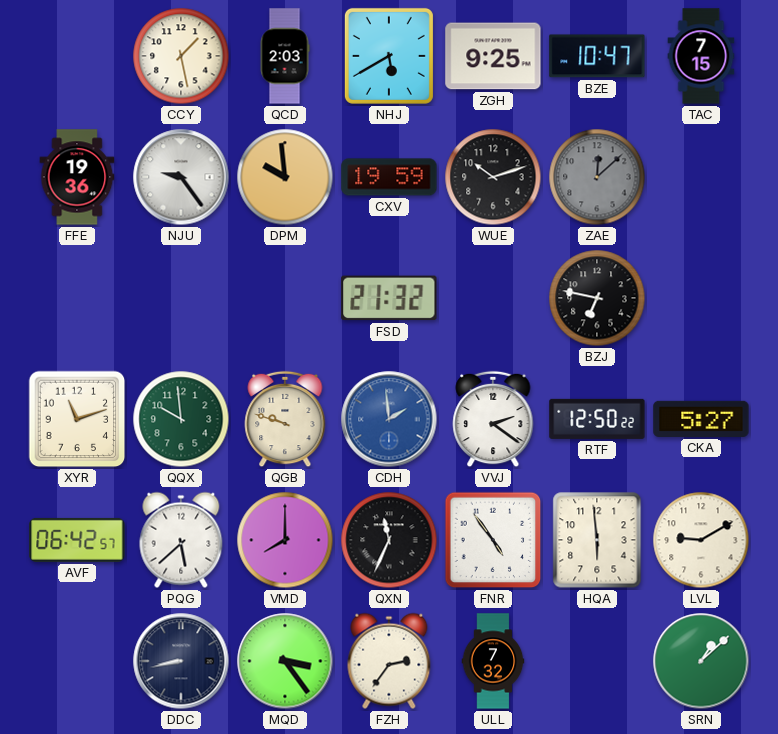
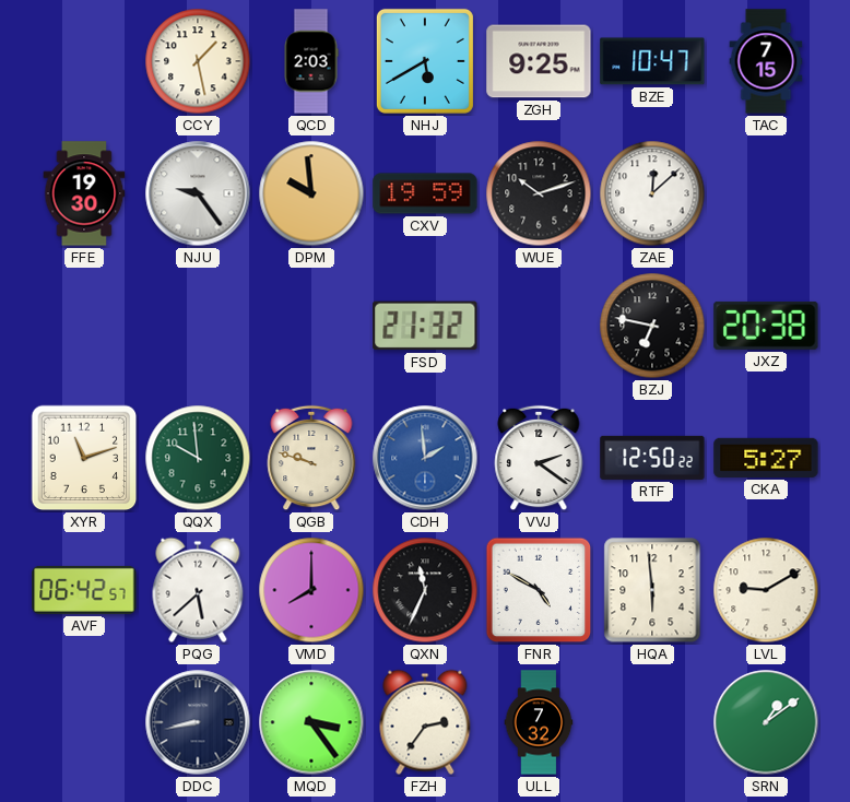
FFE: 19:36 -> 19:30 (84, 193)
ZAE dial: grey -> white (652, 193)
JXZ: none -> 20:38 (766, 326)
FNR: 4:54 -> 4:50 (539, 590)
SRN: 1:08 -> 1:09 (766, 722)
